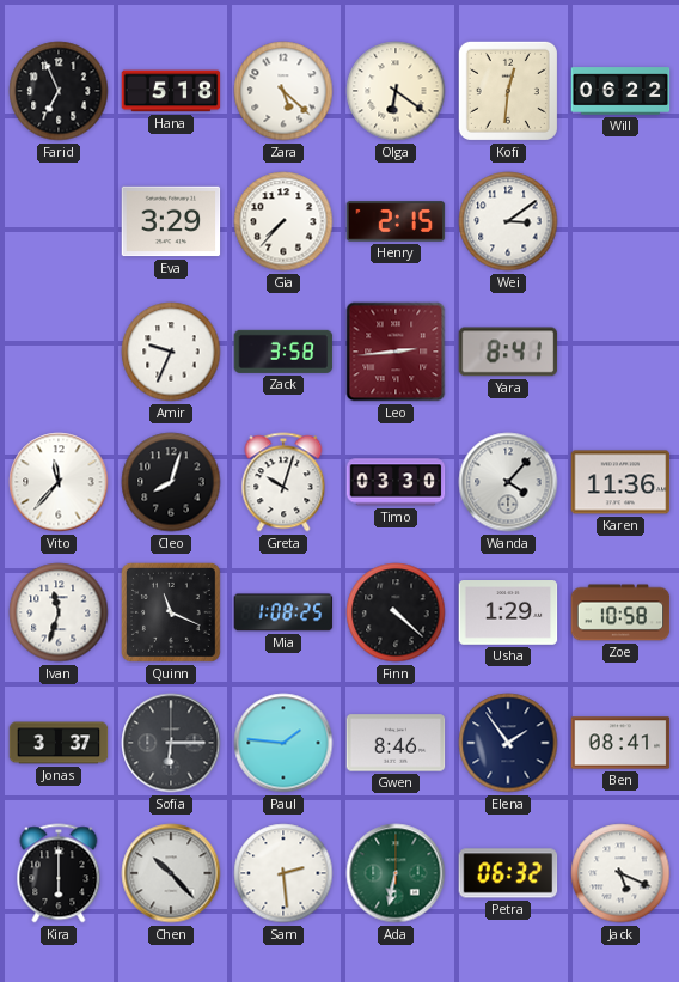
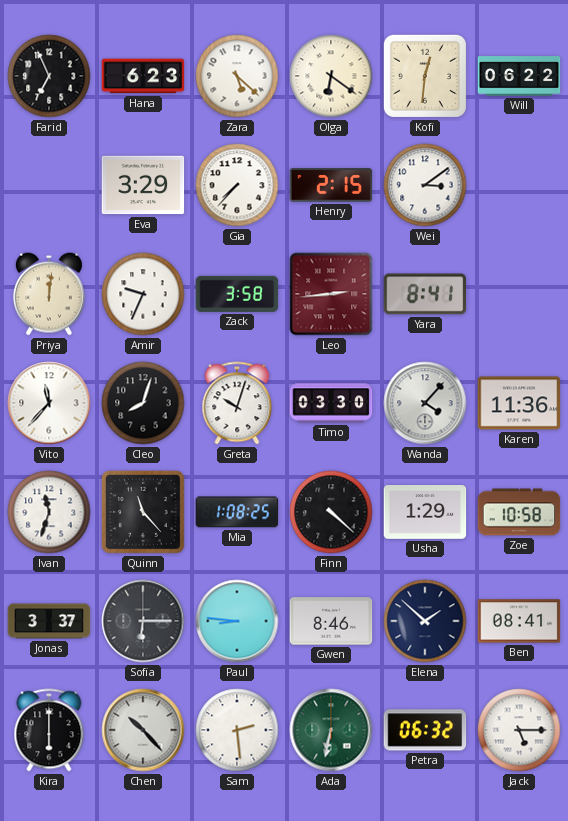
Hana: 5:18 -> 6:23 (143, 76)
Priya: none -> 12:01 (49, 294)
Quinn: 11:19 -> 11:23 (143, 512)
Paul: 1:46 -> 8:46 (237, 621)
Elena: 1:54 -> 1:52 (425, 621)
Jack: 5:19 -> 5:15 (519, 730)
